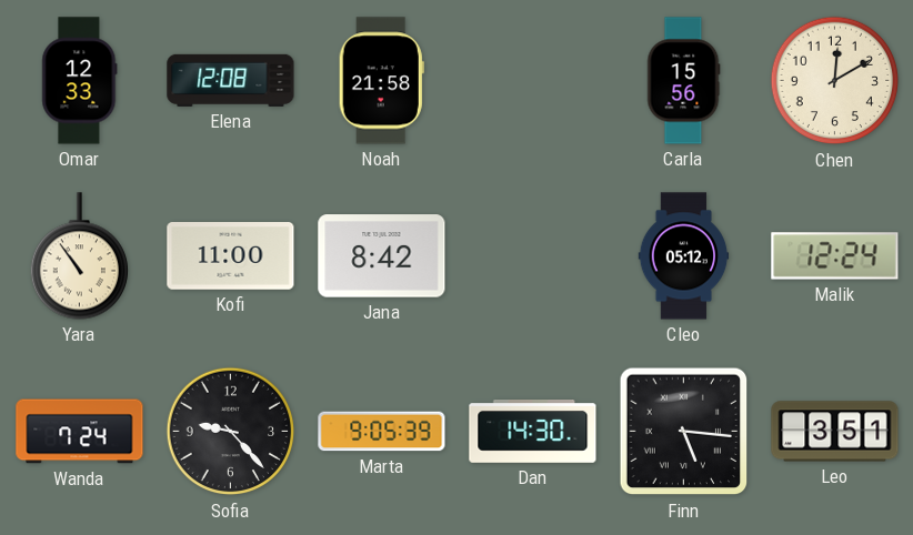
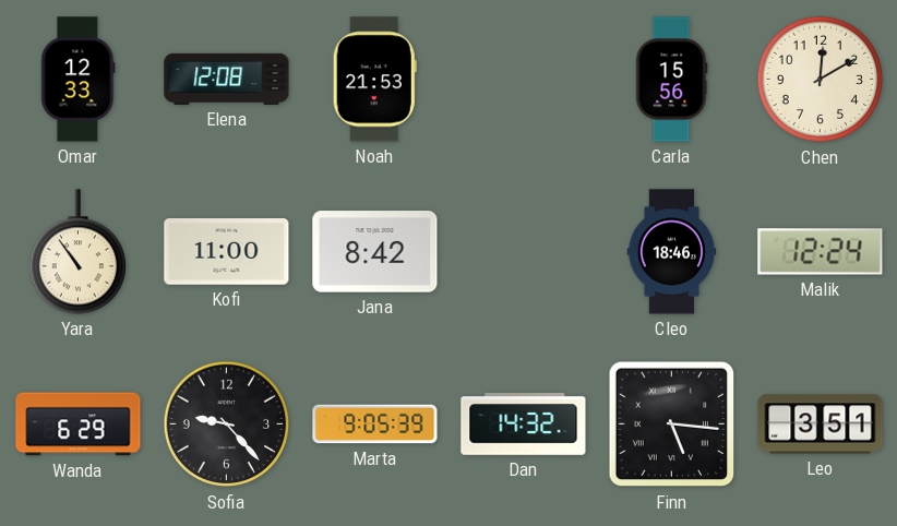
Noah: 21:58 -> 21:53 (374, 80)
Cleo: 05:12 -> 18:46 (672, 252)
Wanda: 7:24 -> 6:29 (79, 425)
Dan: 14:30 -> 14:32 (524, 425)
